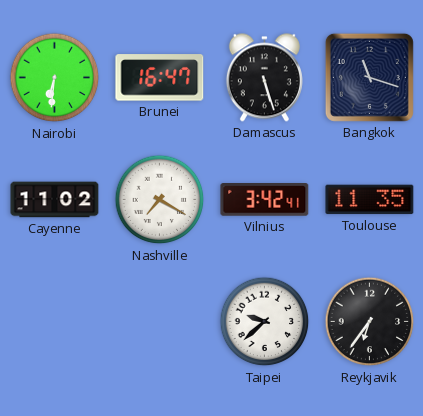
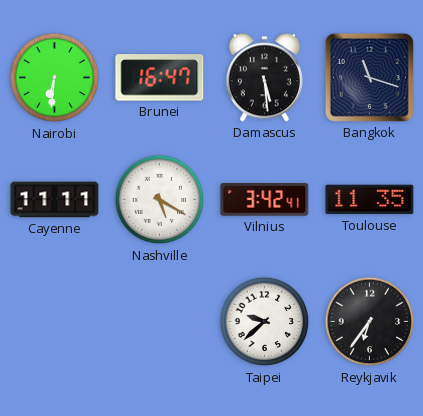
Damascus: 5:27 -> 5:29 (264, 78)
Cayenne: 11:02 -> 11:11 (55, 200)
Nashville: 7:20 -> 5:20 (160, 200)
